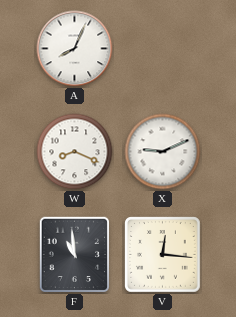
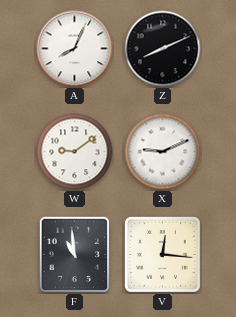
Z: none -> 8:11 (163, 49)
W: 8:19 -> 9:09 (75, 152)
